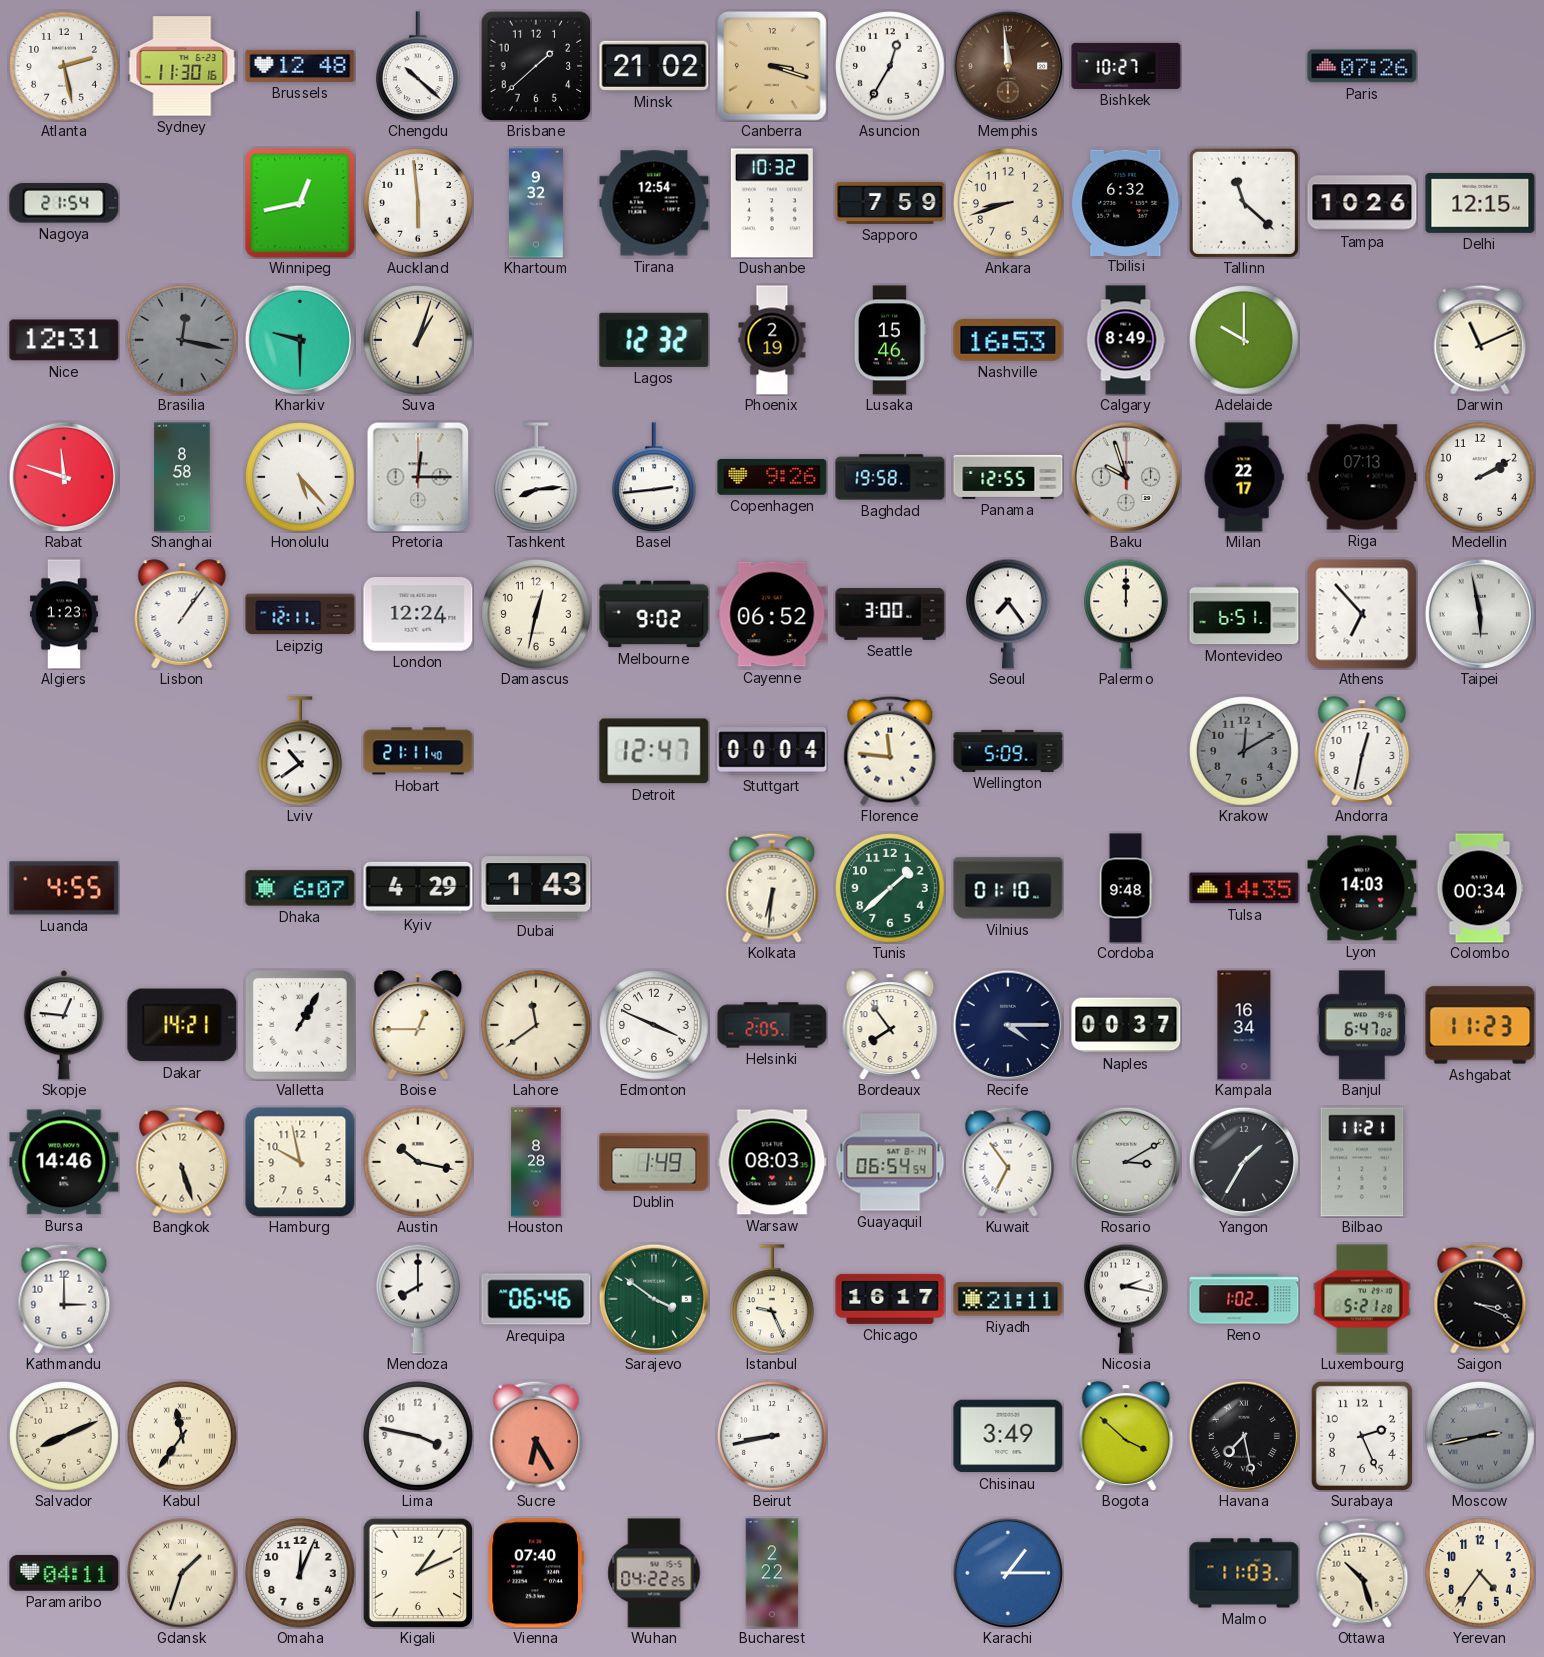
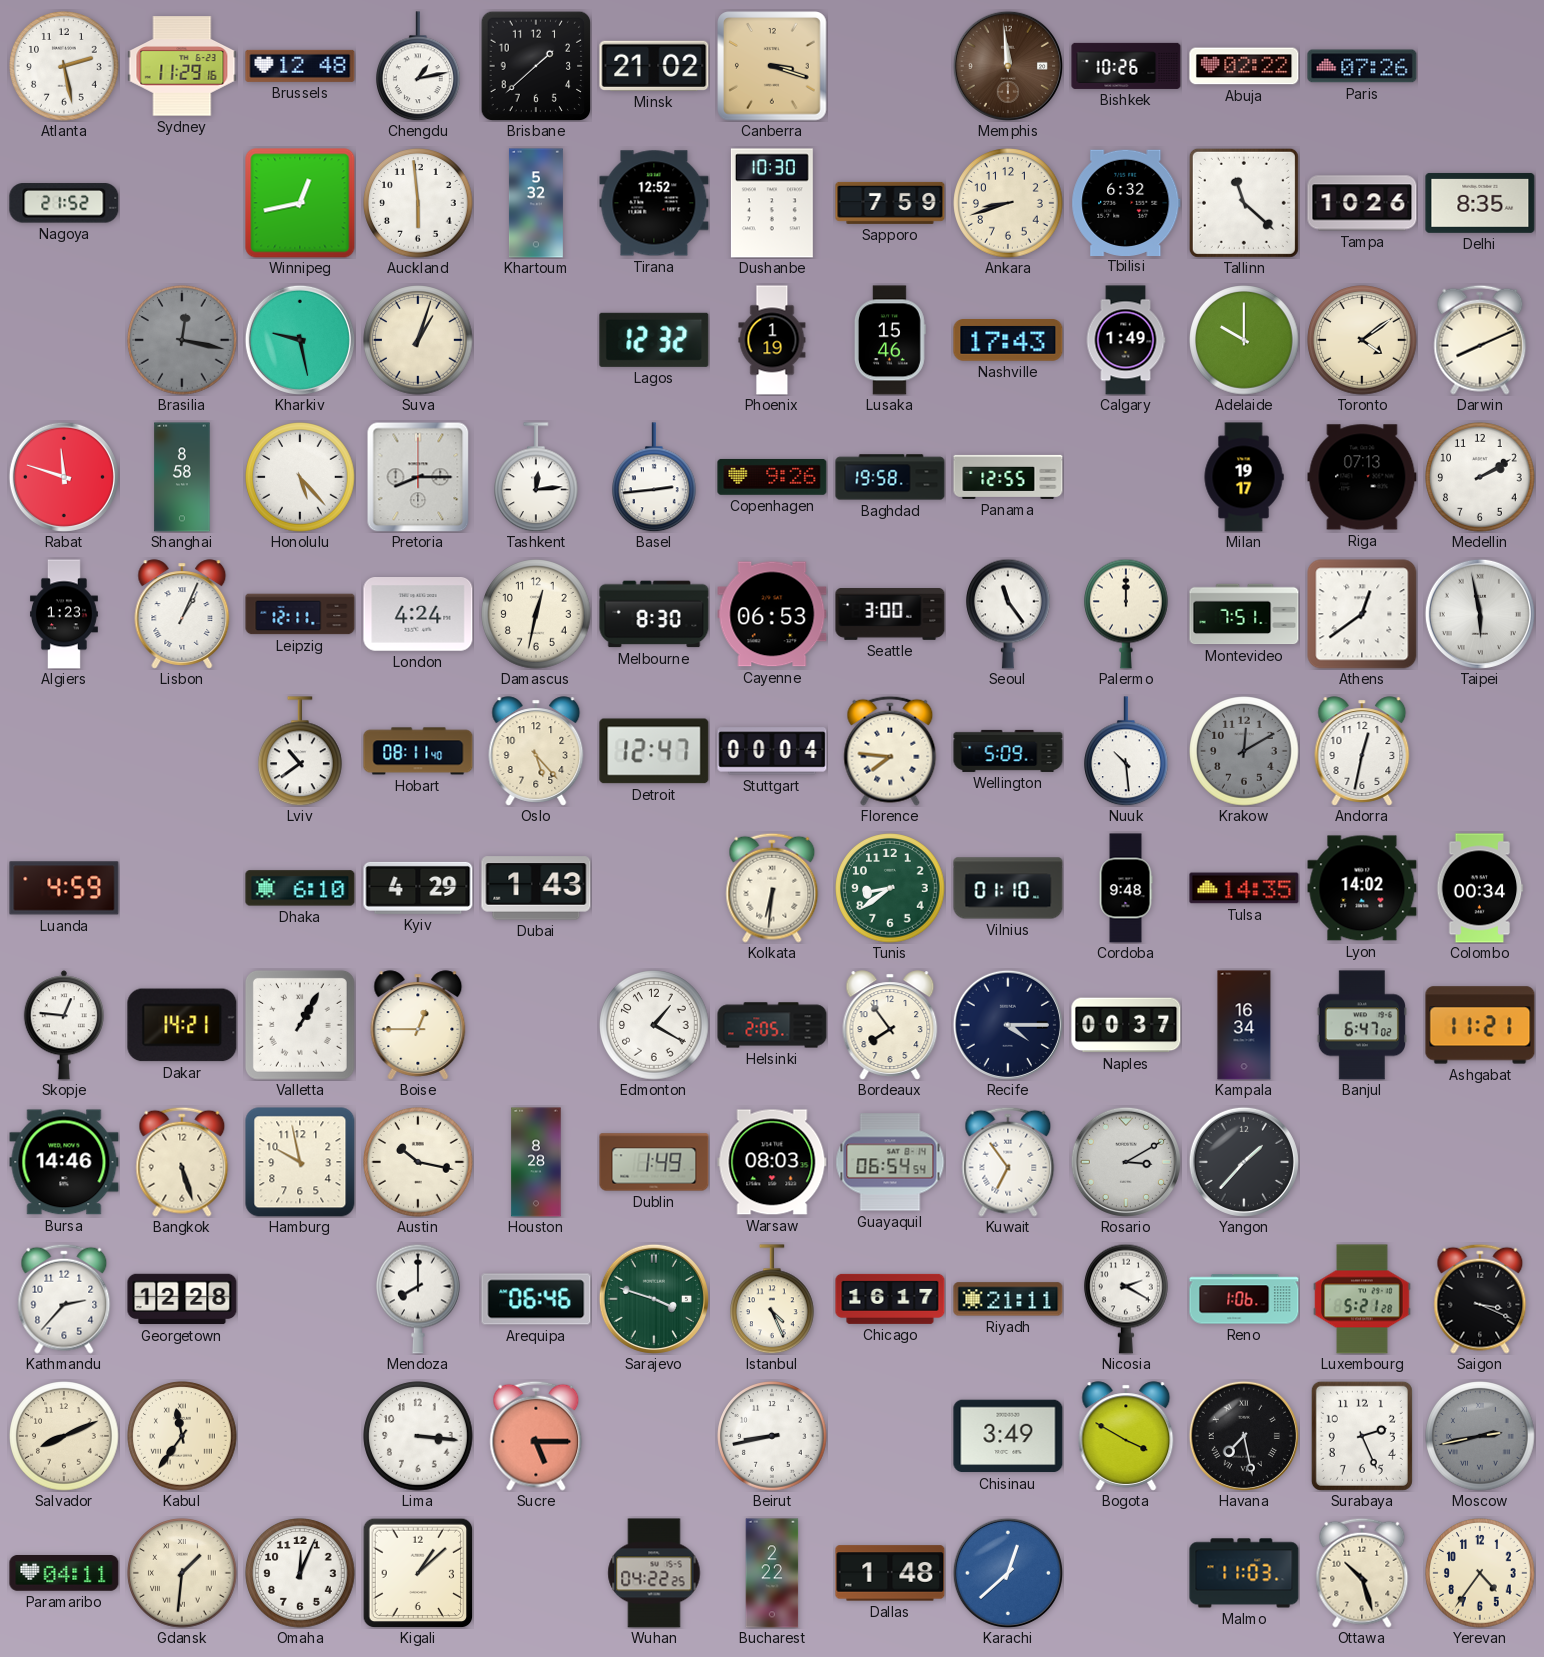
Sydney: 11:30 -> 11:29 (182, 66)
Chengdu: 10:22 -> 1:13 (419, 66)
Asuncion: 12:35 -> none (890, 66)
Bishkek: 10:27 -> 10:26 (1126, 66)
Abuja: none -> 02:22 (1244, 66)
Nagoya: 21:54 -> 21:52 (64, 203)
Khartoum: 9:32 -> 5:32 (536, 203)
Tirana: 12:54 -> 12:52 (654, 203)
Dushanbe: 10:32 -> 10:30 (772, 203)
Delhi: 12:15 -> 8:35 (1480, 203)
Nice: 12:31 -> none (64, 340)
Kharkiv: 9:30 -> 9:28 (300, 340)
Phoenix: 2:19 -> 1:19 (772, 340)
Nashville: 16:53 -> 17:43 (1008, 341)
Calgary: 8:49 -> 1:49 (1126, 340)
Toronto: none -> 4:09 (1362, 340)
Darwin: 11:11 -> 8:11 (1480, 340)
Pretoria: 12:15 -> 8:15 (418, 477)
Tashkent: 8:14 -> 12:14 (537, 477)
Baku: 9:57 -> none (1126, 477)
Milan: 22:17 -> 19:17 (1244, 477)
Lisbon: 1:06 -> 1:04 (182, 614)
London: 12:24 -> 4:24 (418, 615)
Melbourne: 9:02 -> 8:30 (654, 614)
Cayenne: 06:52 -> 06:53 (772, 614)
Seoul: 7:24 -> 11:24 (1009, 614)
Montevideo: 6:51 -> 7:51 (1244, 614)
Athens: 6:53 -> 12:39 (1362, 614)
Hobart: 21:11 -> 08:11 (418, 751)
Oslo: none -> 5:23 (536, 751)
Florence: 11:46 -> 7:46 (890, 751)
Nuuk: none -> 10:29 (1127, 751)
Luanda: 4:55 -> 4:59 (64, 888)
Dhaka: 6:07 -> 6:10 (300, 888)
Tunis: 1:38 -> 8:39 (890, 888)
Lyon: 14:03 -> 14:02 (1362, 888)
Lahore: 11:39 -> none (536, 1025)
Edmonton: 3:49 -> 1:20 (654, 1025)
Ashgabat: 11:23 -> 11:21 (1480, 1025)
Yangon: 1:35 -> 1:37 (1244, 1162)
Bilbao: 11:21 -> none (1362, 1162)
Kathmandu: 3:00 -> 2:37 (64, 1299)
Georgetown: none -> 12:28 (182, 1299)
Sarajevo: 3:51 -> 3:48 (654, 1299)
Istanbul: 9:26 -> 4:26 (773, 1299)
Nicosia: 2:17 -> 2:20 (1127, 1299)
Reno: 1:02 -> 1:06 (1244, 1299)
Lima: 3:47 -> 3:16 (418, 1436)
Sucre: 6:25 -> 5:15 (536, 1436)
Bogota: 3:52 -> 3:50 (1126, 1436)
Gdansk: 1:33 -> 1:31 (182, 1573)
Kigali: 1:11 -> 1:08 (418, 1573)
Vienna: 07:40 -> none (536, 1573)
Dallas: none -> 1:48 (890, 1573)
Karachi: 1:15 -> 12:38 (1008, 1573)
